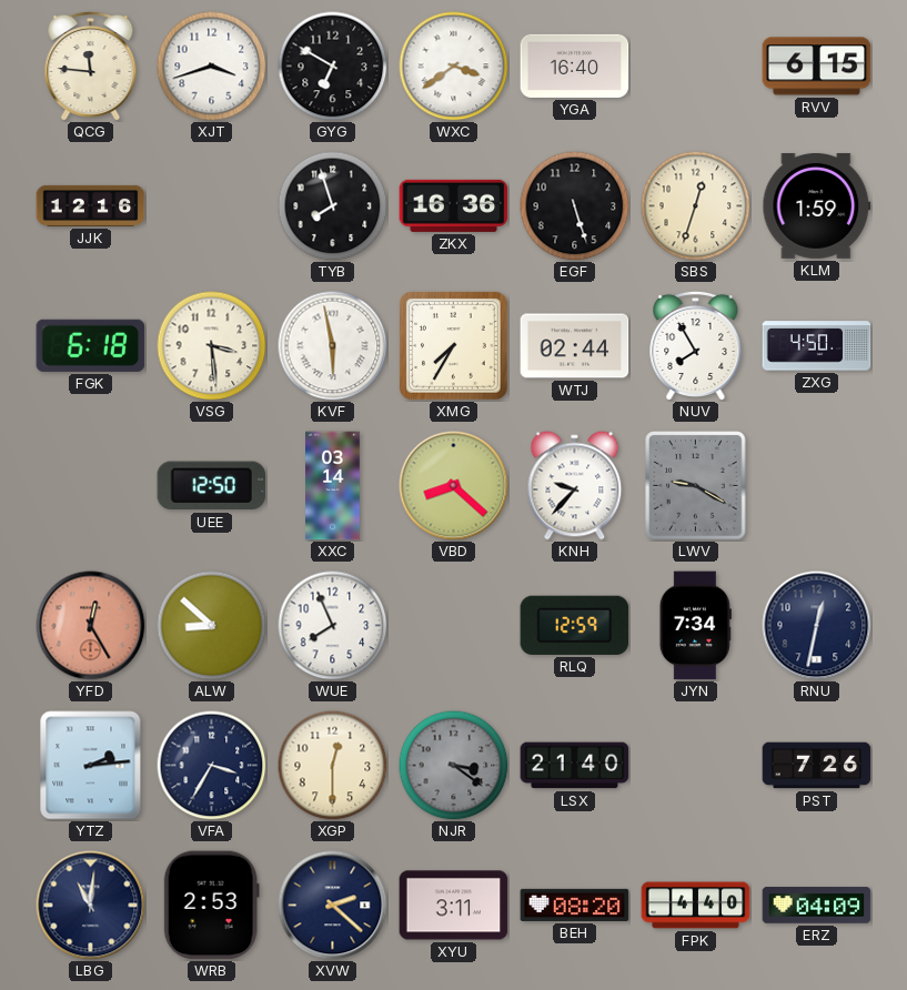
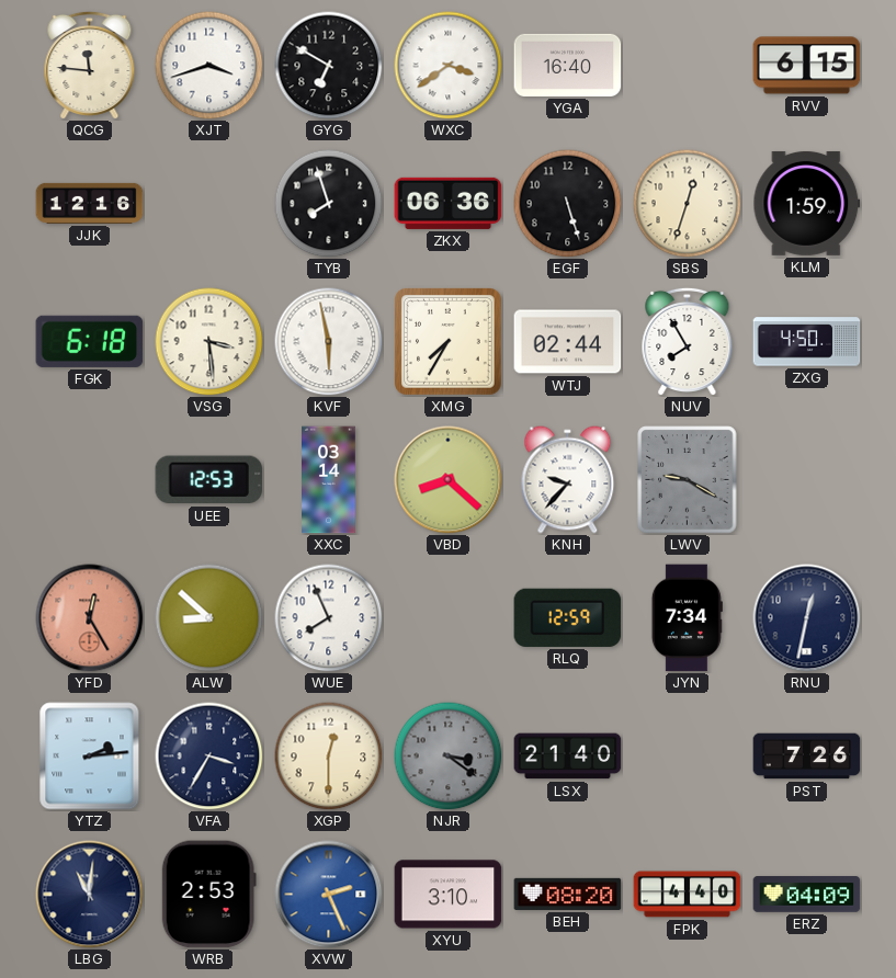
ZKX: 16:36 -> 06:36 (449, 203)
UEE: 12:50 -> 12:53 (209, 480)
XVW: 2:22 -> 2:26 (329, 895)
XVW dial: navy -> blue (329, 895)
XYU: 3:11 -> 3:10 (449, 895)
